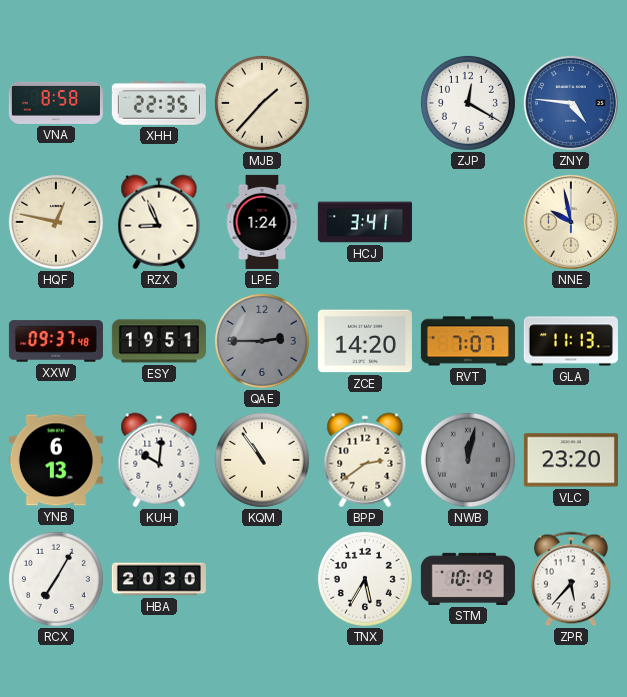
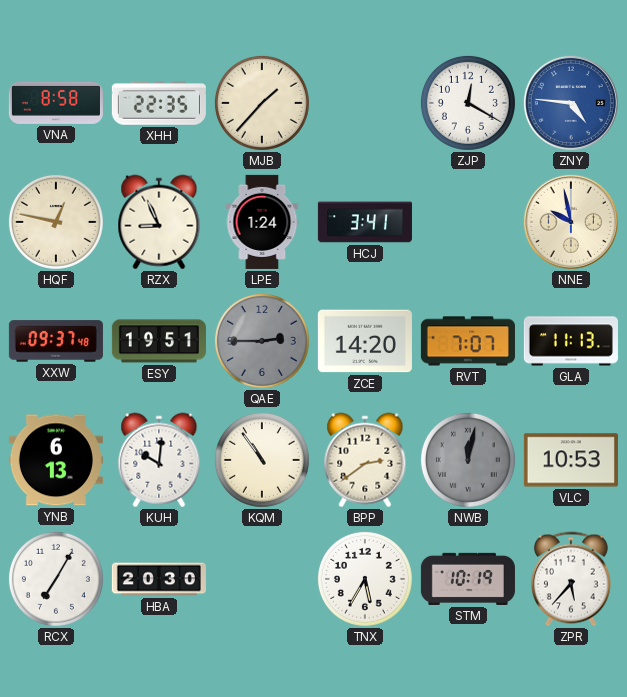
VLC: 23:20 -> 10:53 (571, 460)
